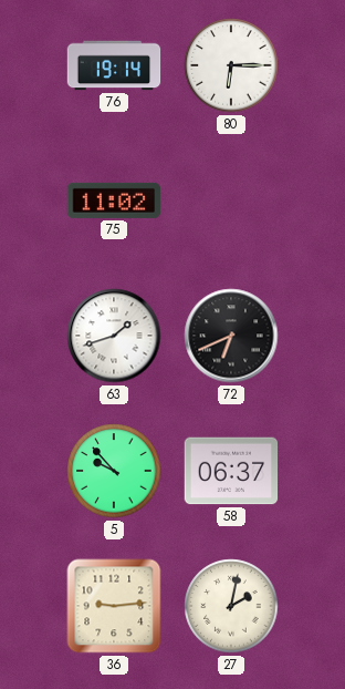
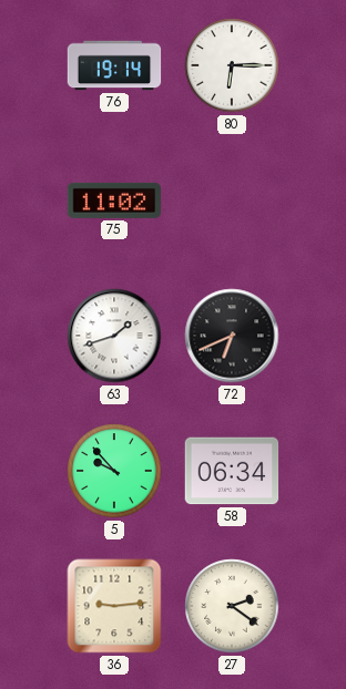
58: 06:37 -> 06:34 (232, 471)
27: 2:02 -> 2:21 (232, 606)
